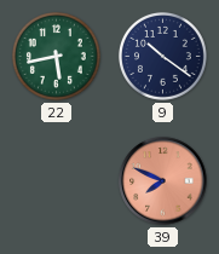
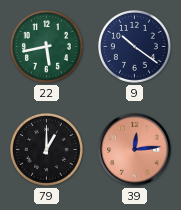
79: none -> 1:00 (46, 149)
39: 7:49 -> 12:14 (135, 150)
